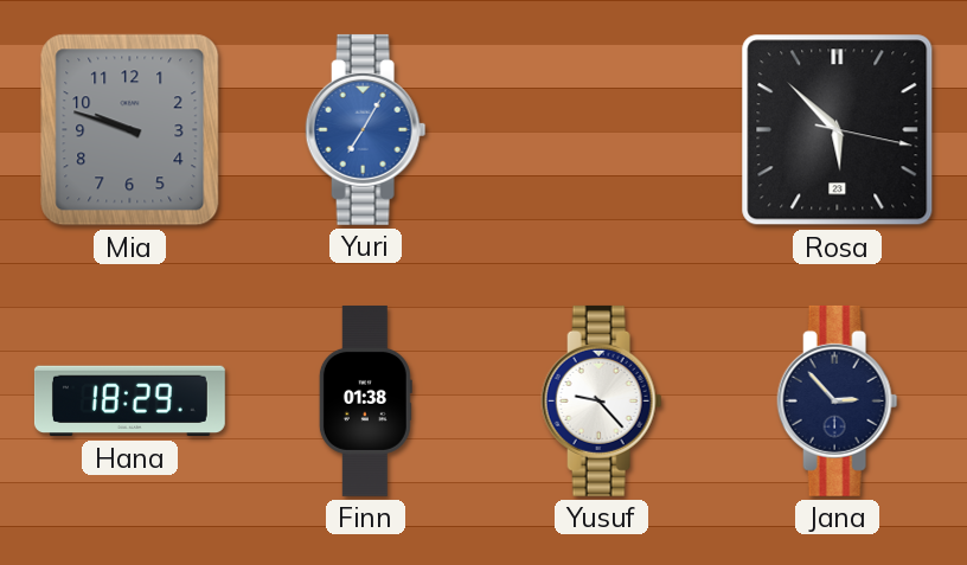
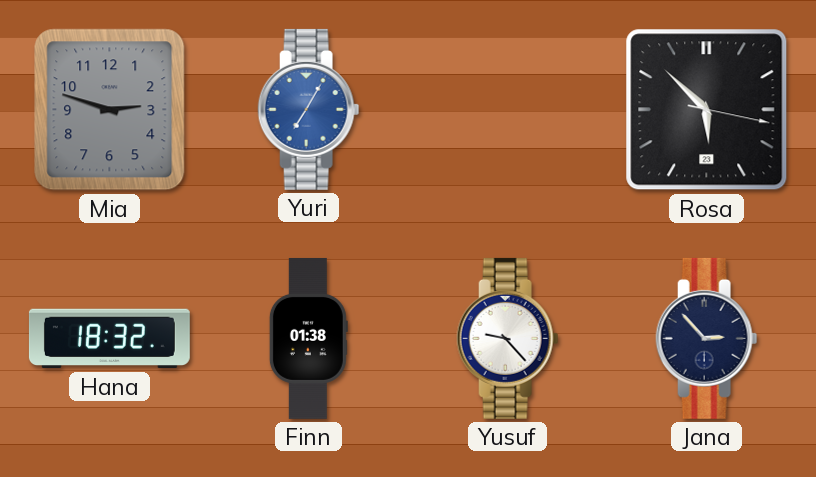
Mia: 9:48 -> 2:48 (110, 110)
Hana: 18:29 -> 18:32 (109, 339)
